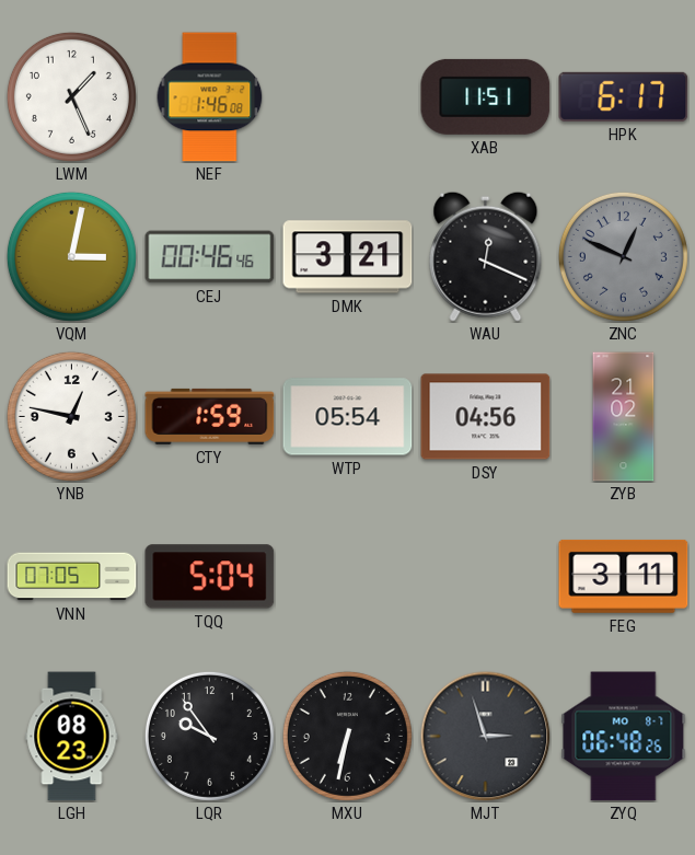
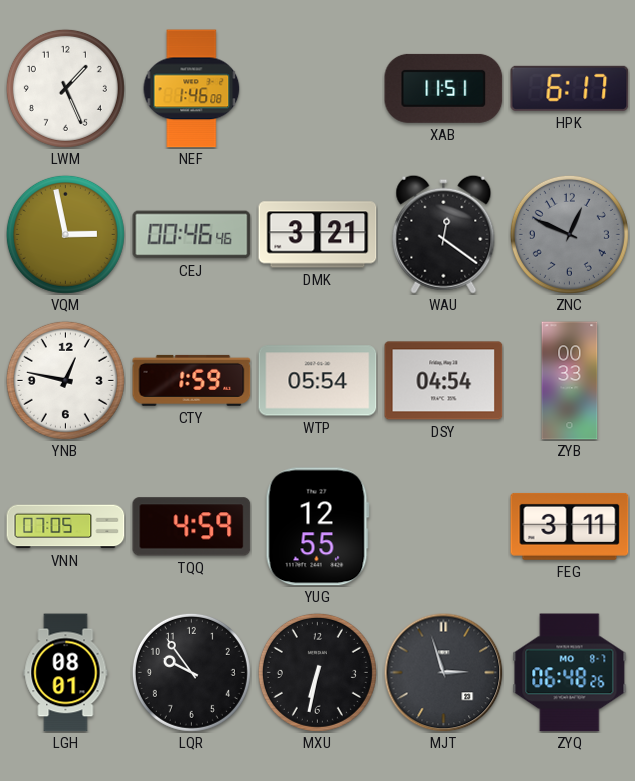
VQM: 3:02 -> 2:58 (65, 234)
WAU: 12:19 -> 12:21 (444, 234)
DSY: 04:56 -> 04:54 (444, 381)
ZYB: 21:02 -> 00:33 (570, 381)
TQQ: 5:04 -> 4:59 (192, 527)
YUG: none -> 12:55 (317, 527)
LGH: 08:23 -> 08:01 (66, 673)
